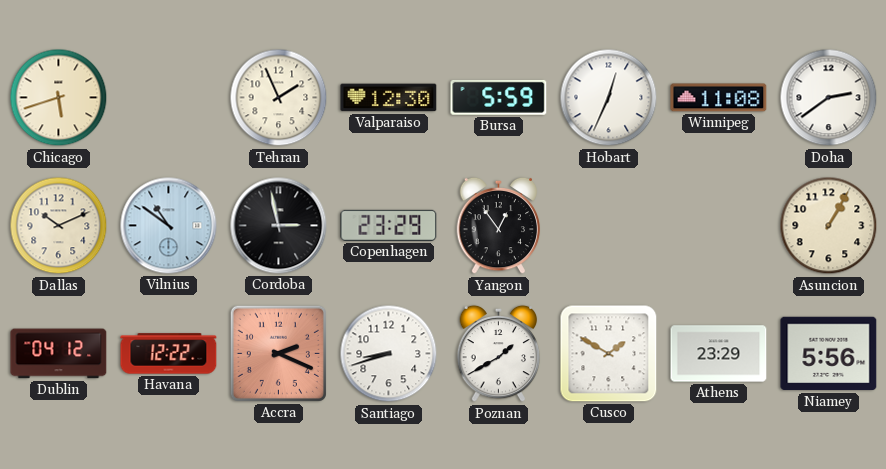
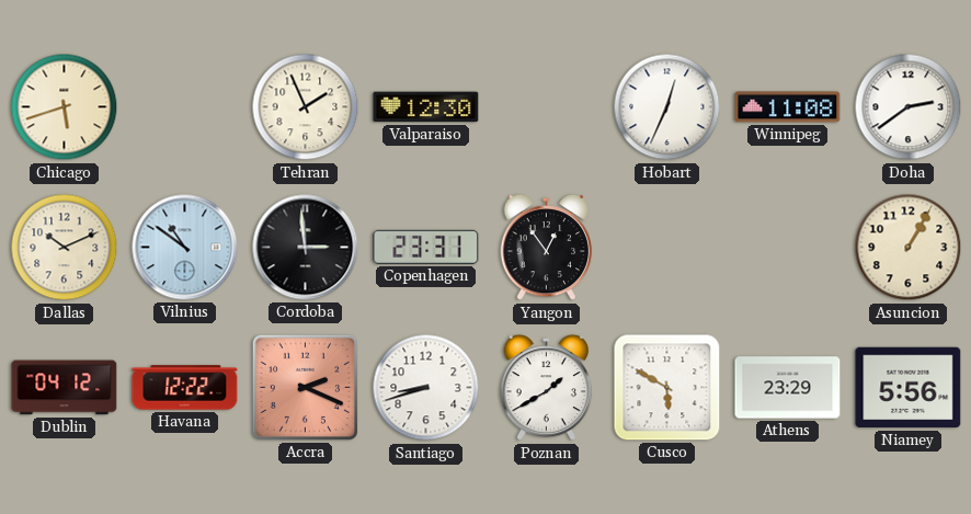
Bursa: 5:59 -> none (499, 97)
Cordoba: 2:58 -> 2:59 (306, 248)
Copenhagen: 23:29 -> 23:31 (426, 247)
Cusco: 1:50 -> 5:50 (667, 388)
